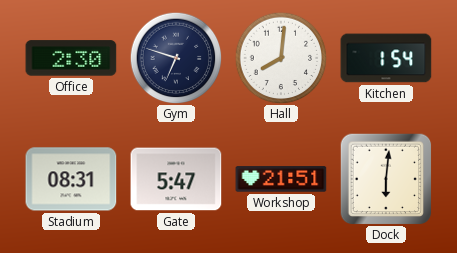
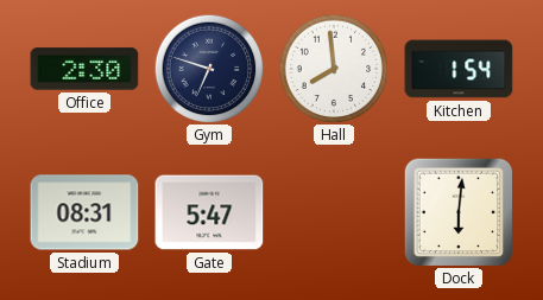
Hall: 8:01 -> 7:59 (334, 69)
Workshop: 21:51 -> none (281, 179)
